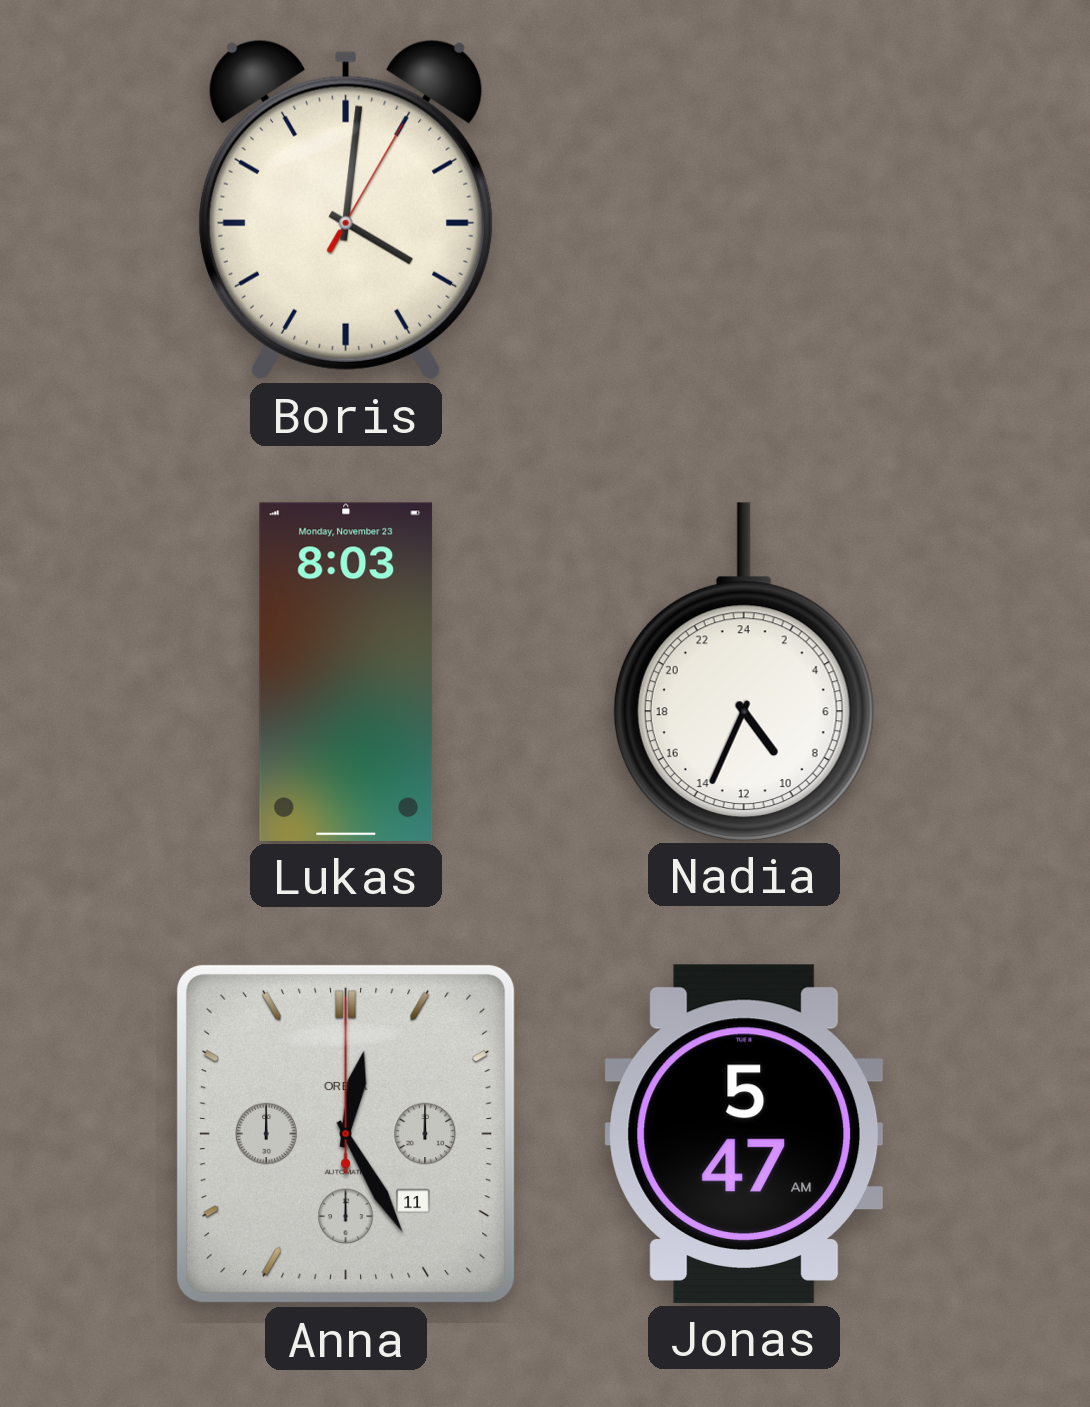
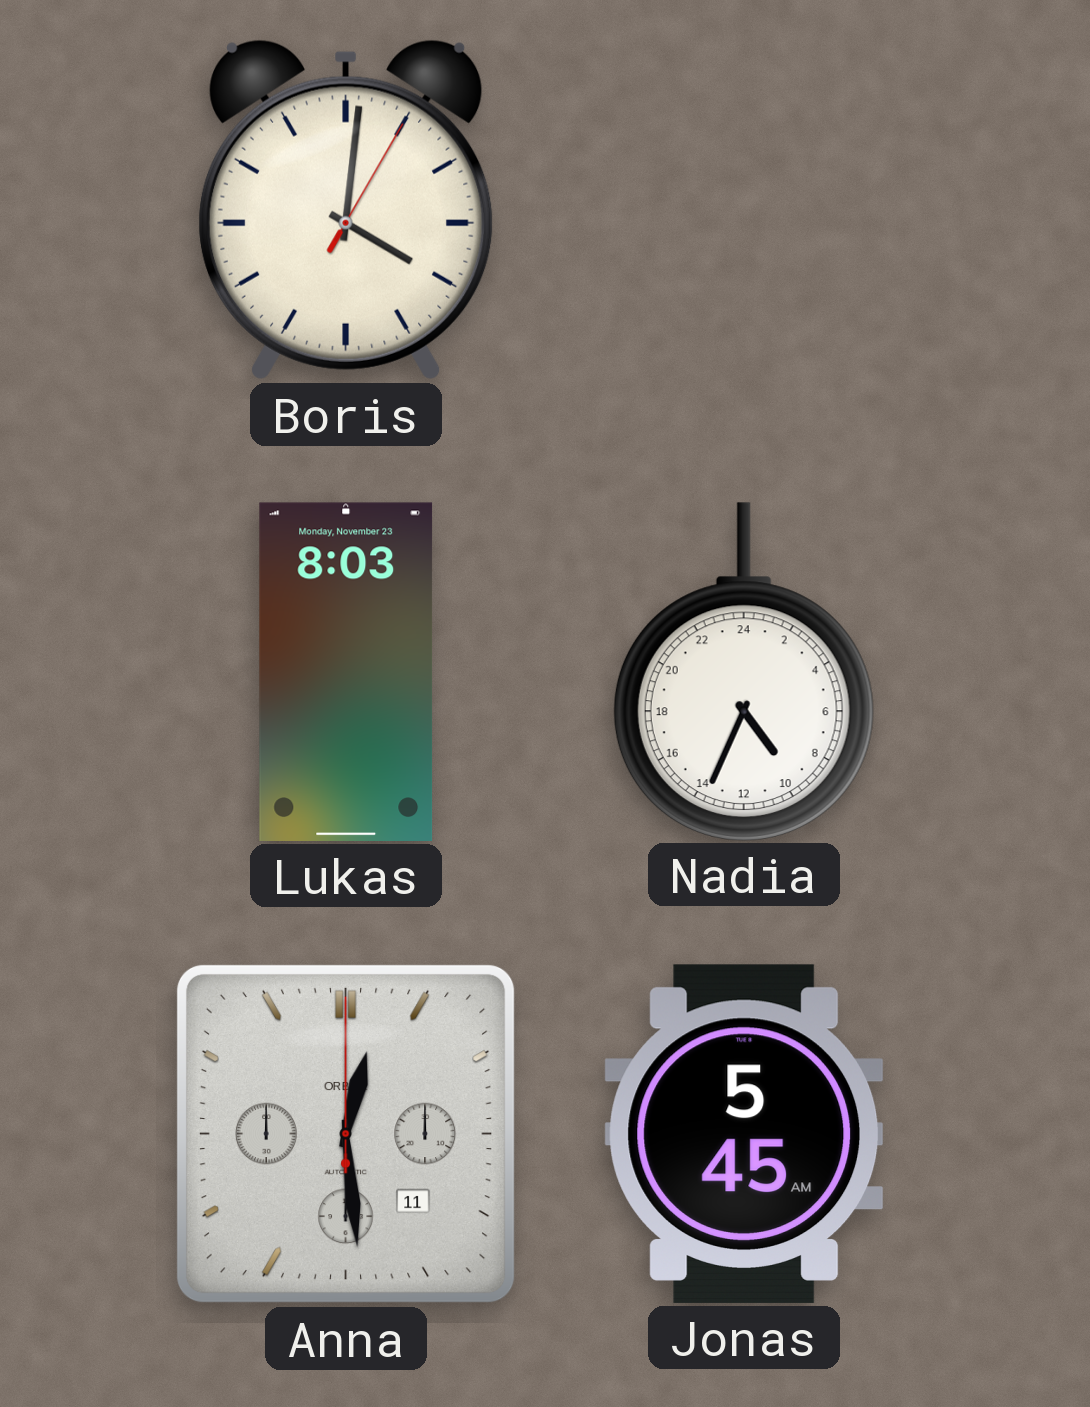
Anna: 12:25 -> 12:29 (346, 1134)
Jonas: 5:47 -> 5:45 (744, 1134)
